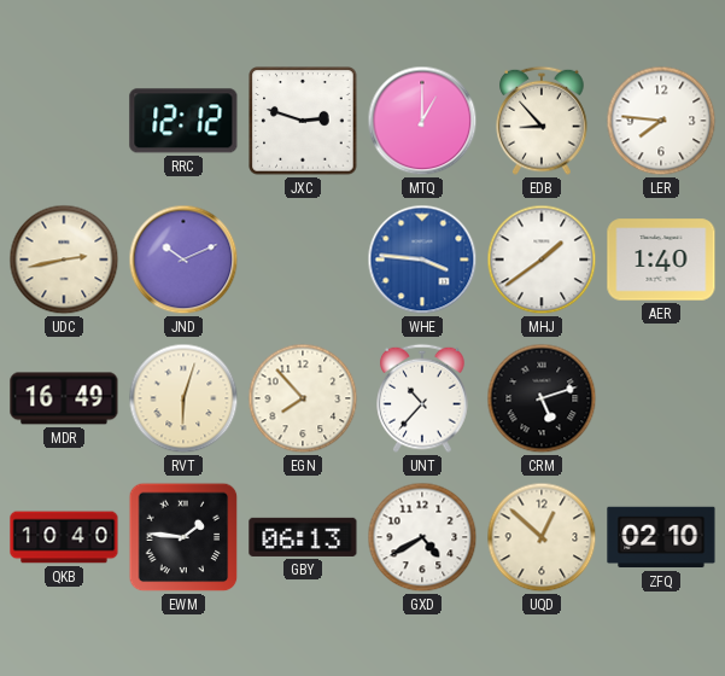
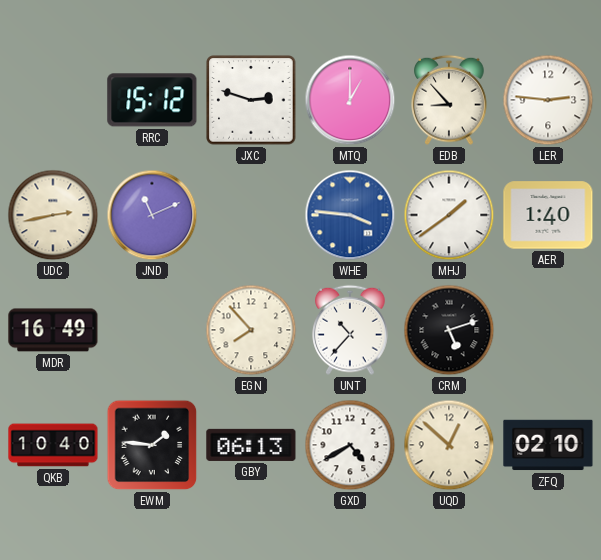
RRC: 12:12 -> 15:12 (152, 100)
LER: 7:46 -> 2:46 (548, 100)
JND: 10:11 -> 11:11 (152, 215)
RVT: 6:03 -> none (183, 398)
